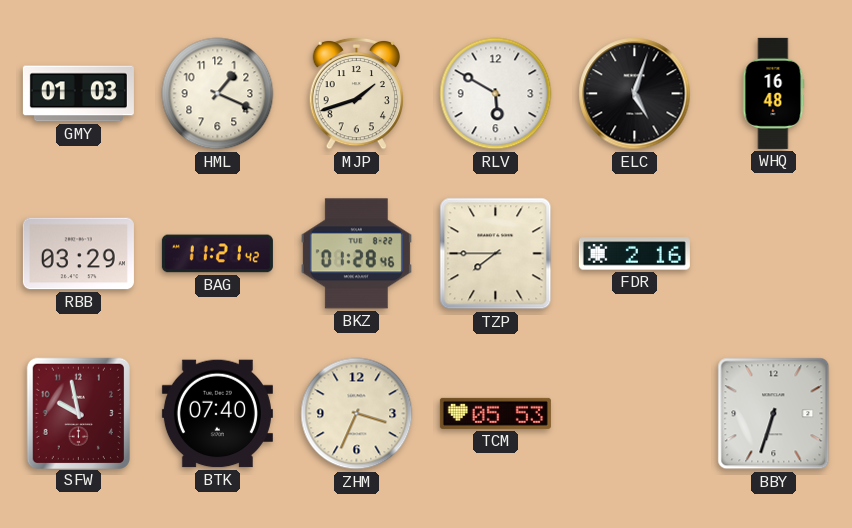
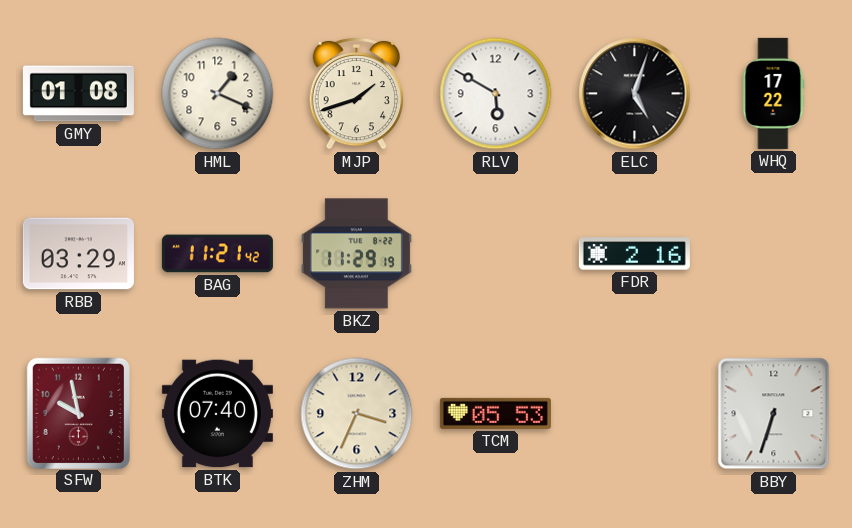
GMY: 01:03 -> 01:08 (78, 94)
WHQ: 16:48 -> 17:22 (774, 93)
BKZ: 01:28 -> 11:29 (356, 254)
TZP: 7:45 -> none (496, 254)
